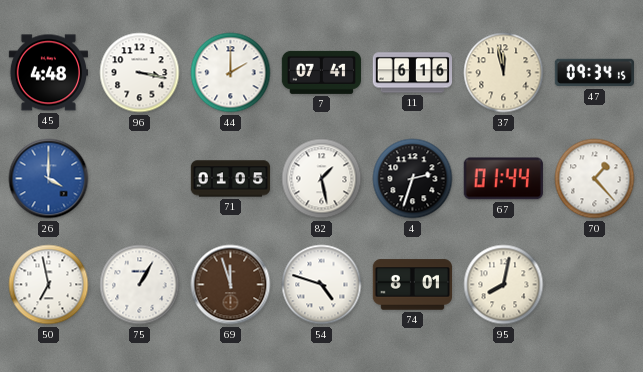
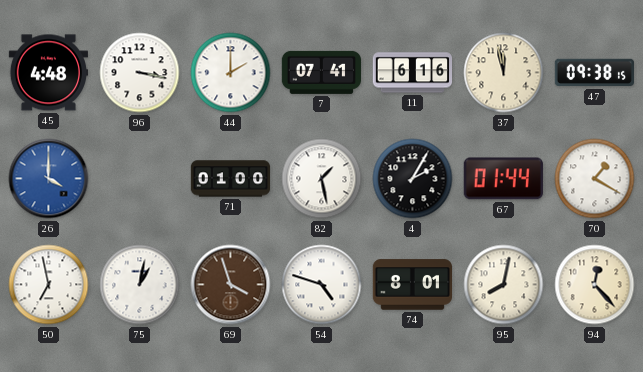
47: 09:34 -> 09:38 (594, 73)
71: 01:05 -> 01:00 (231, 179)
4: 2:33 -> 2:05 (413, 179)
70: 1:23 -> 1:20 (595, 179)
75: 1:05 -> 1:02 (140, 285)
69: 11:57 -> 3:57 (231, 285)
94: none -> 12:23 (595, 285)
